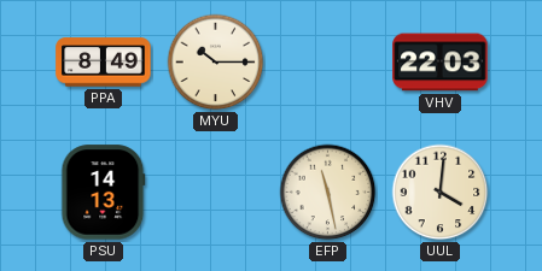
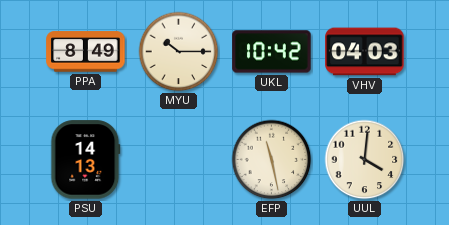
UKL: none -> 10:42 (272, 52)
VHV: 22:03 -> 04:03 (365, 52)
